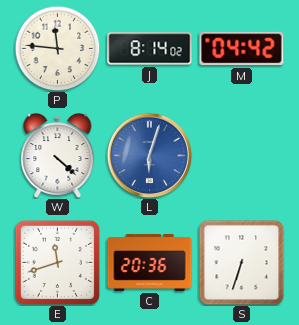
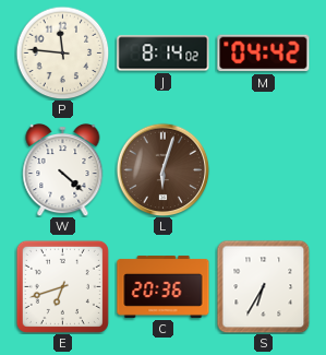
L dial: blue -> brown (162, 169)
E: 11:42 -> 6:42 (62, 286)
S: 6:33 -> 6:35 (263, 286)
